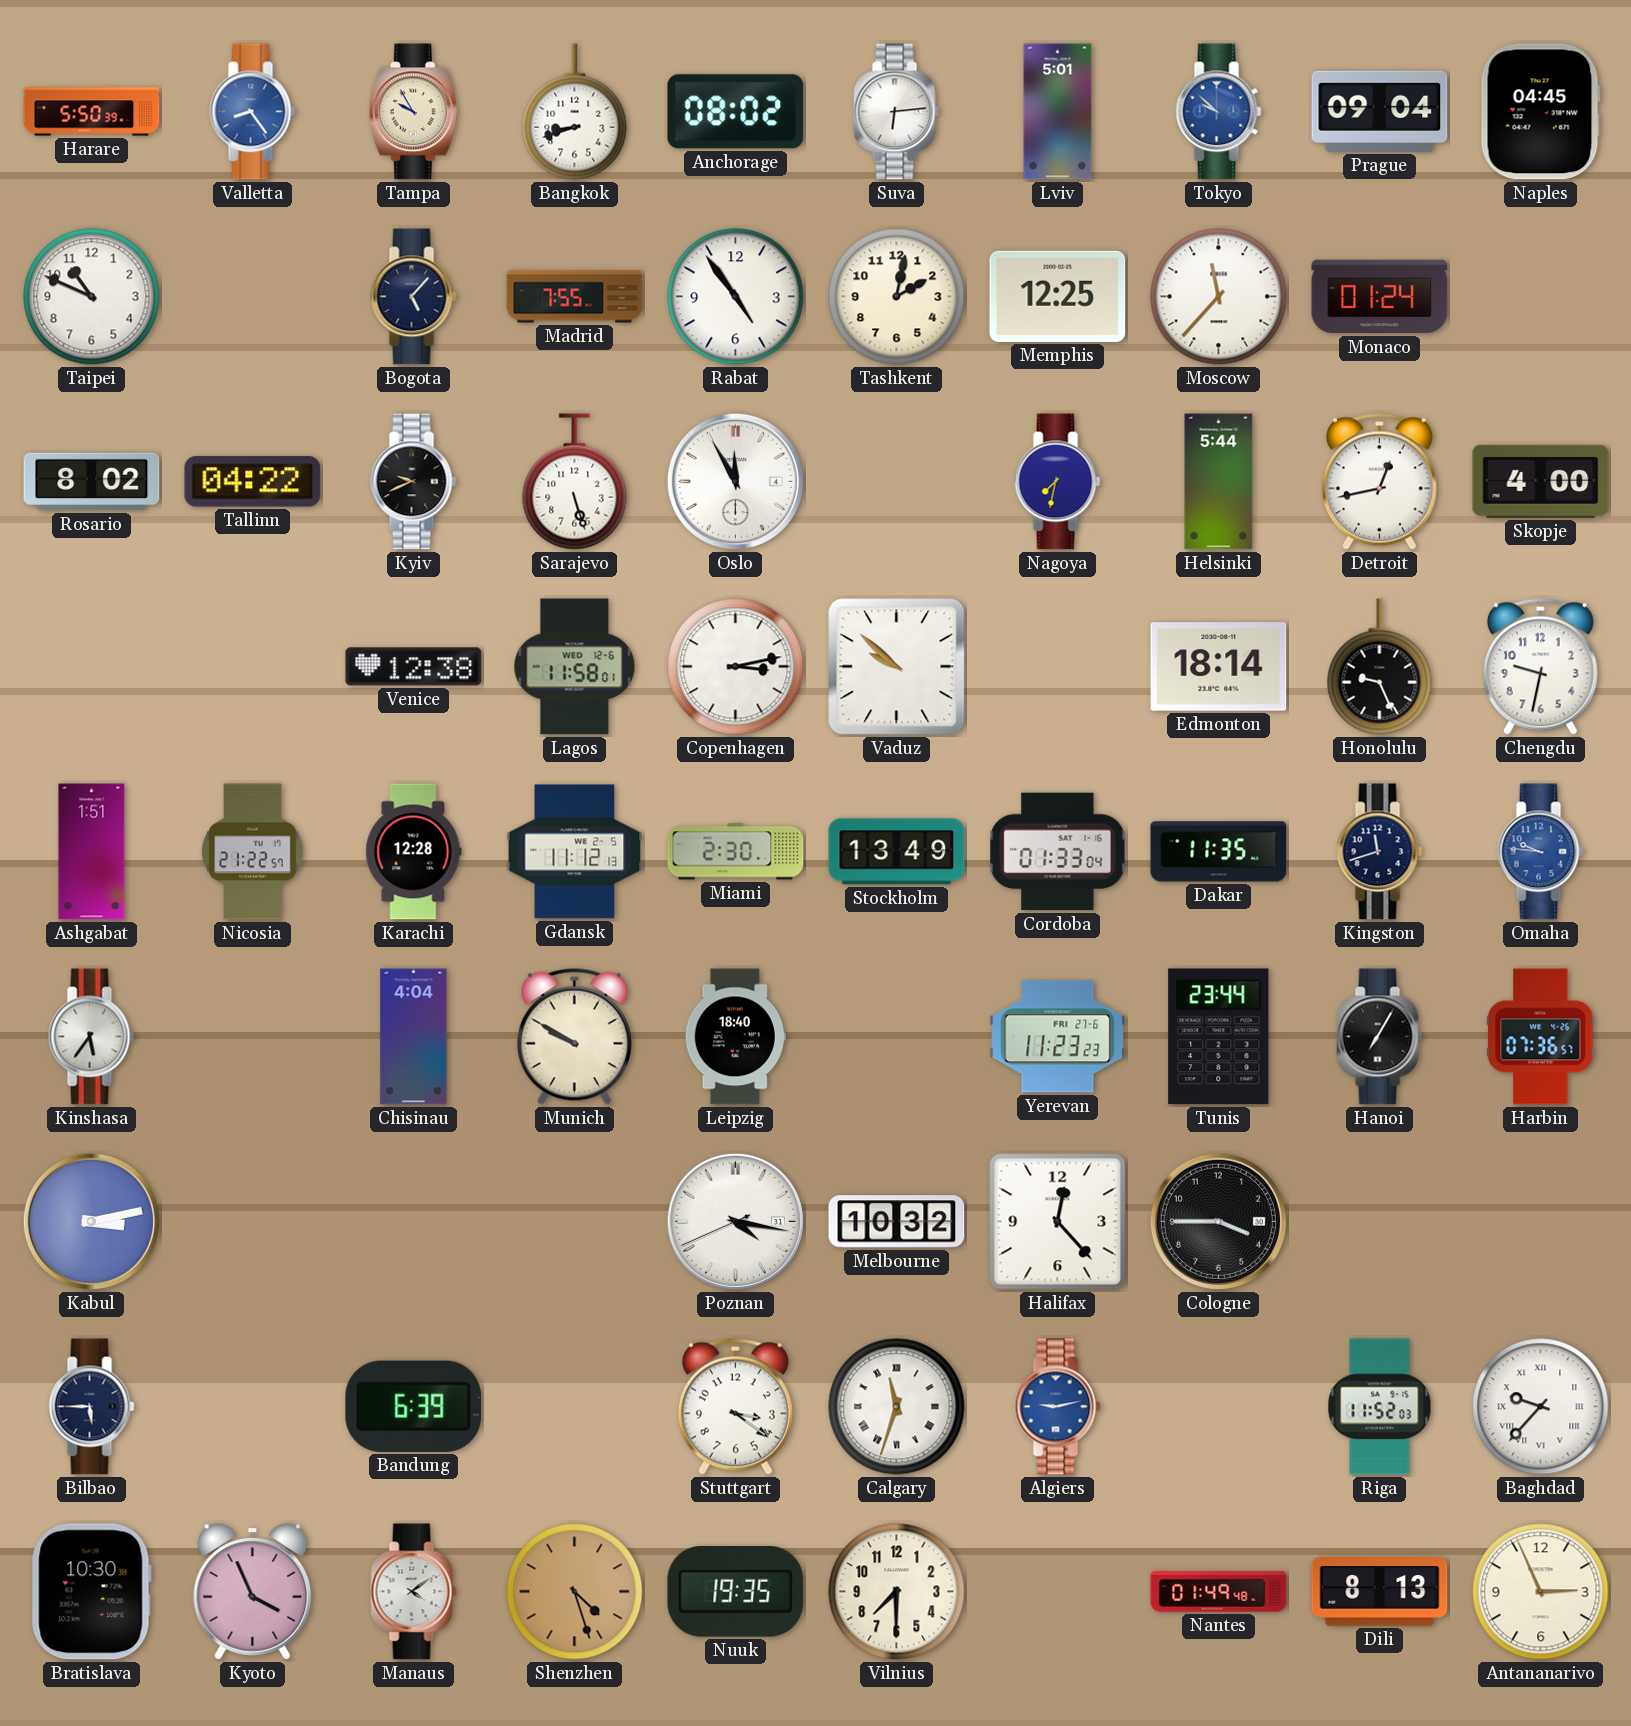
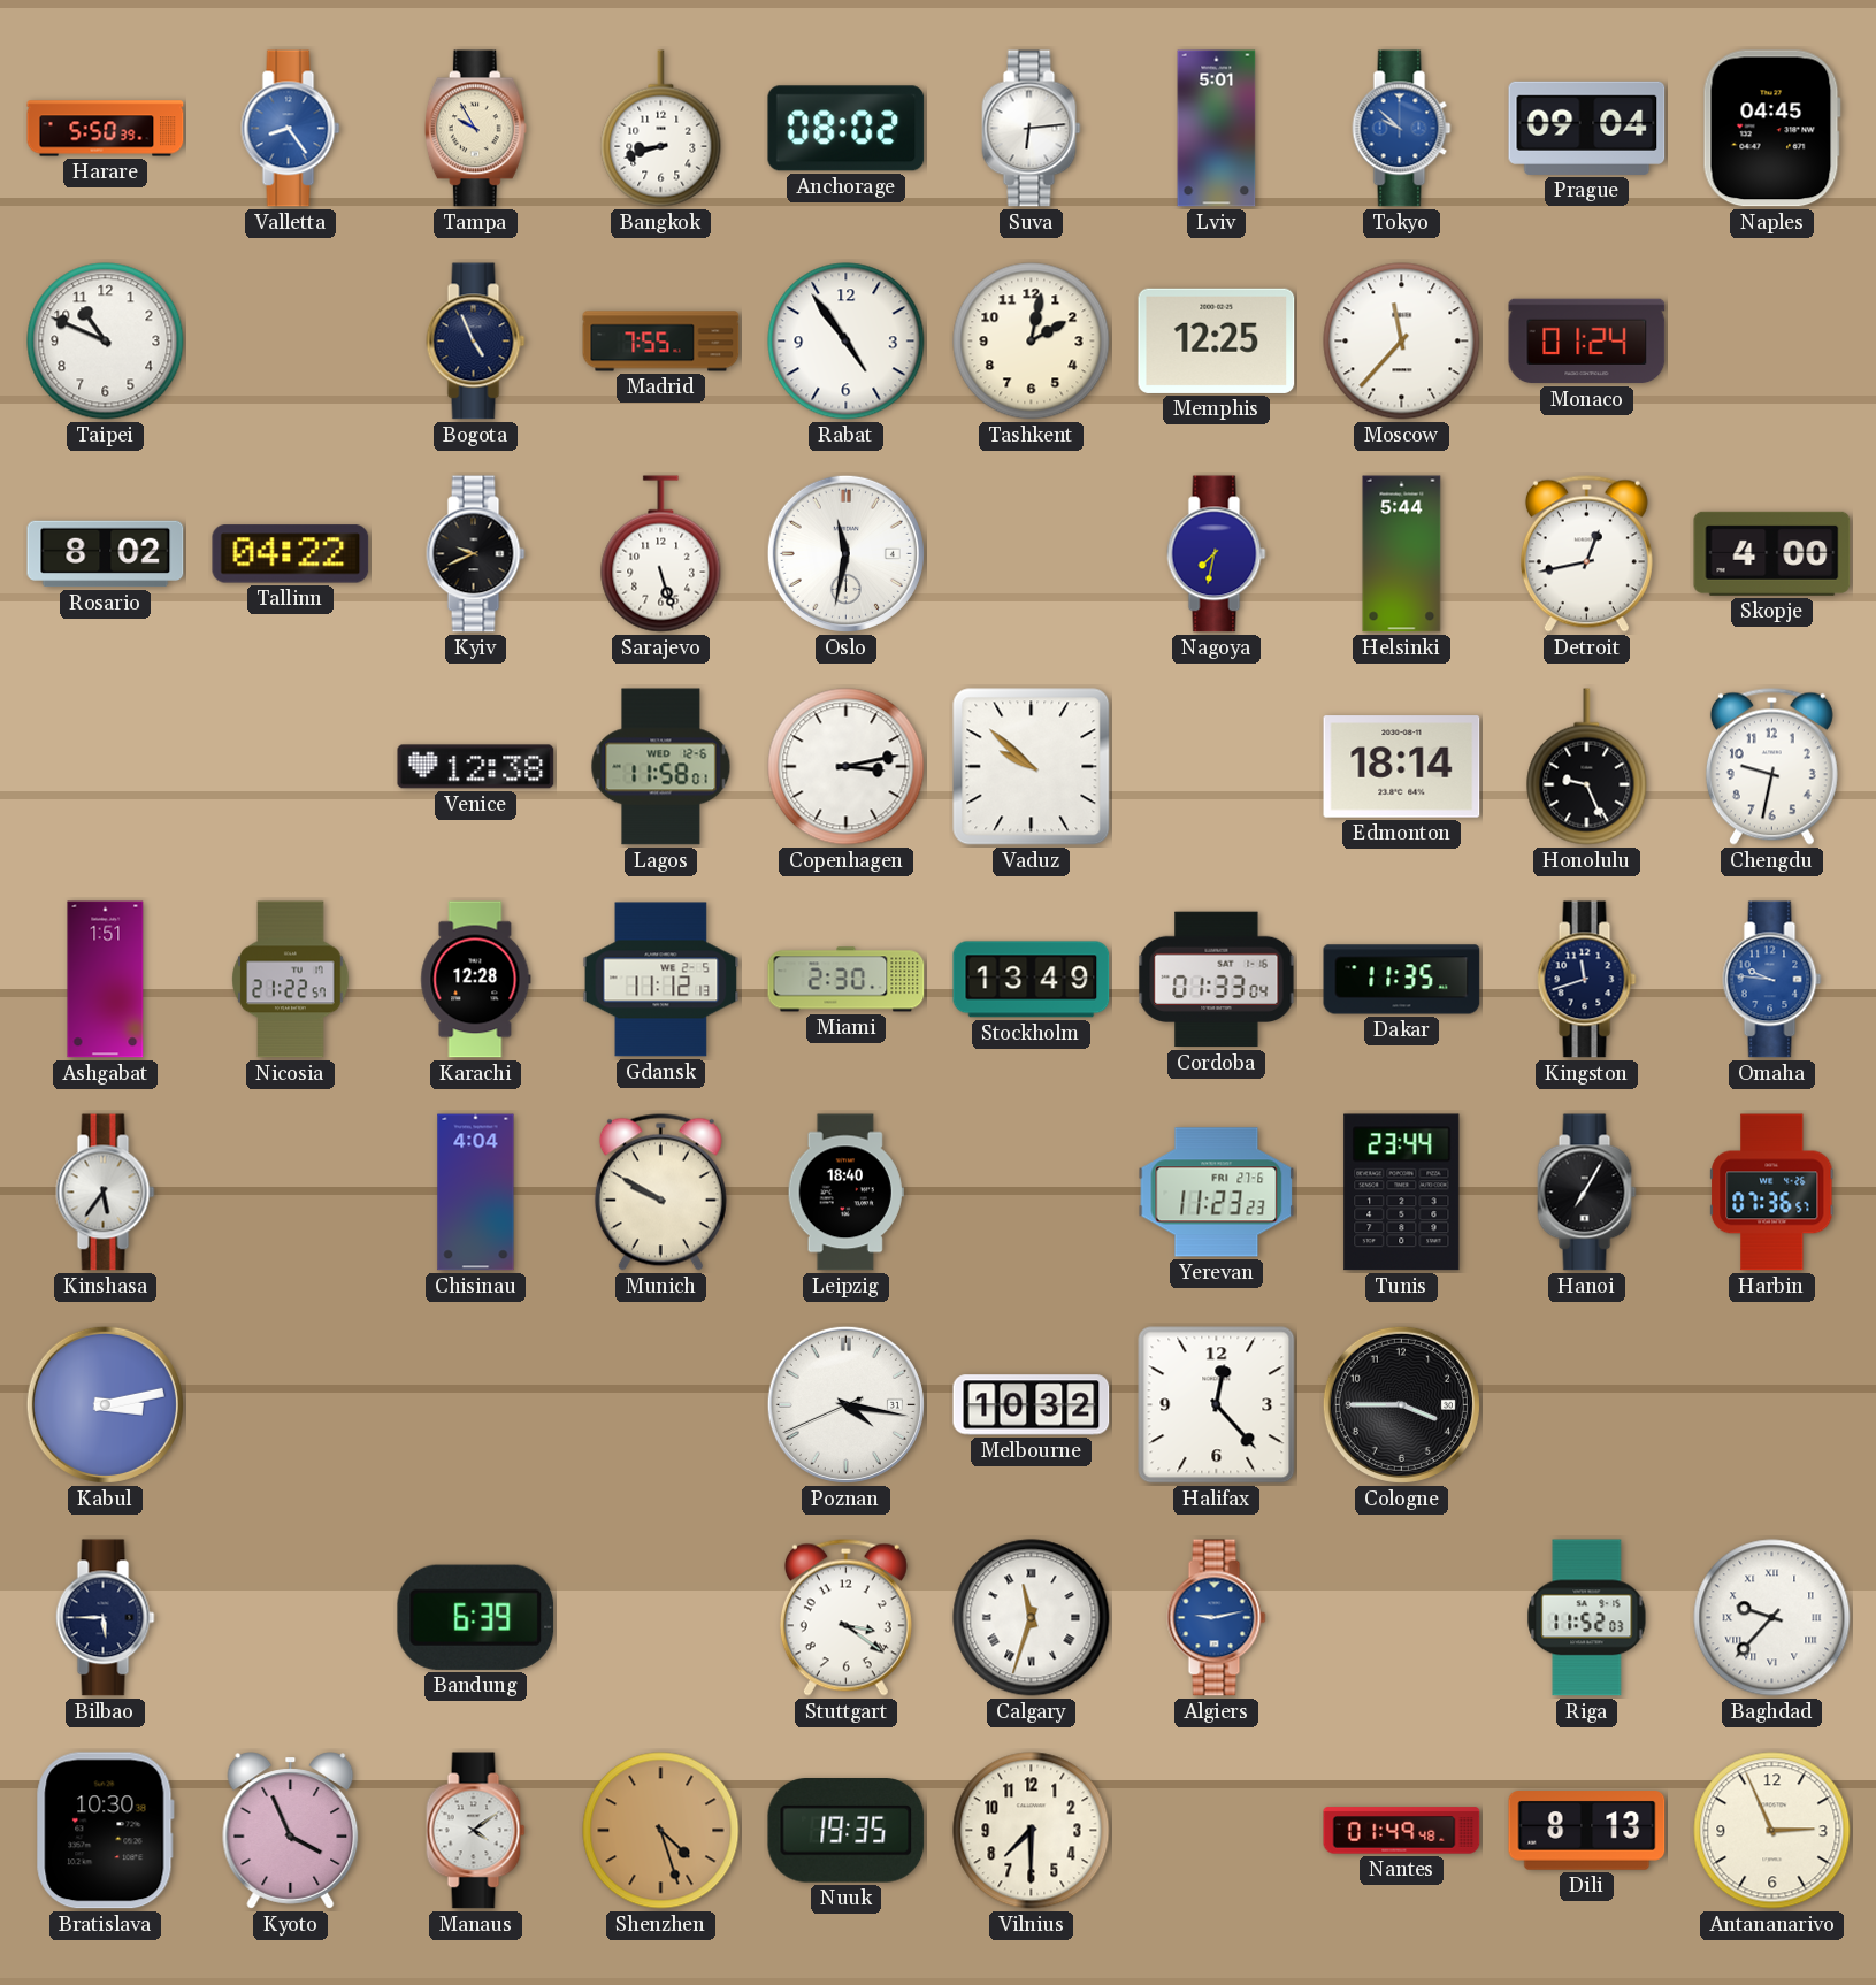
Bogota: 5:07 -> 4:56 (476, 342)
Oslo: 11:55 -> 11:32 (845, 553)
